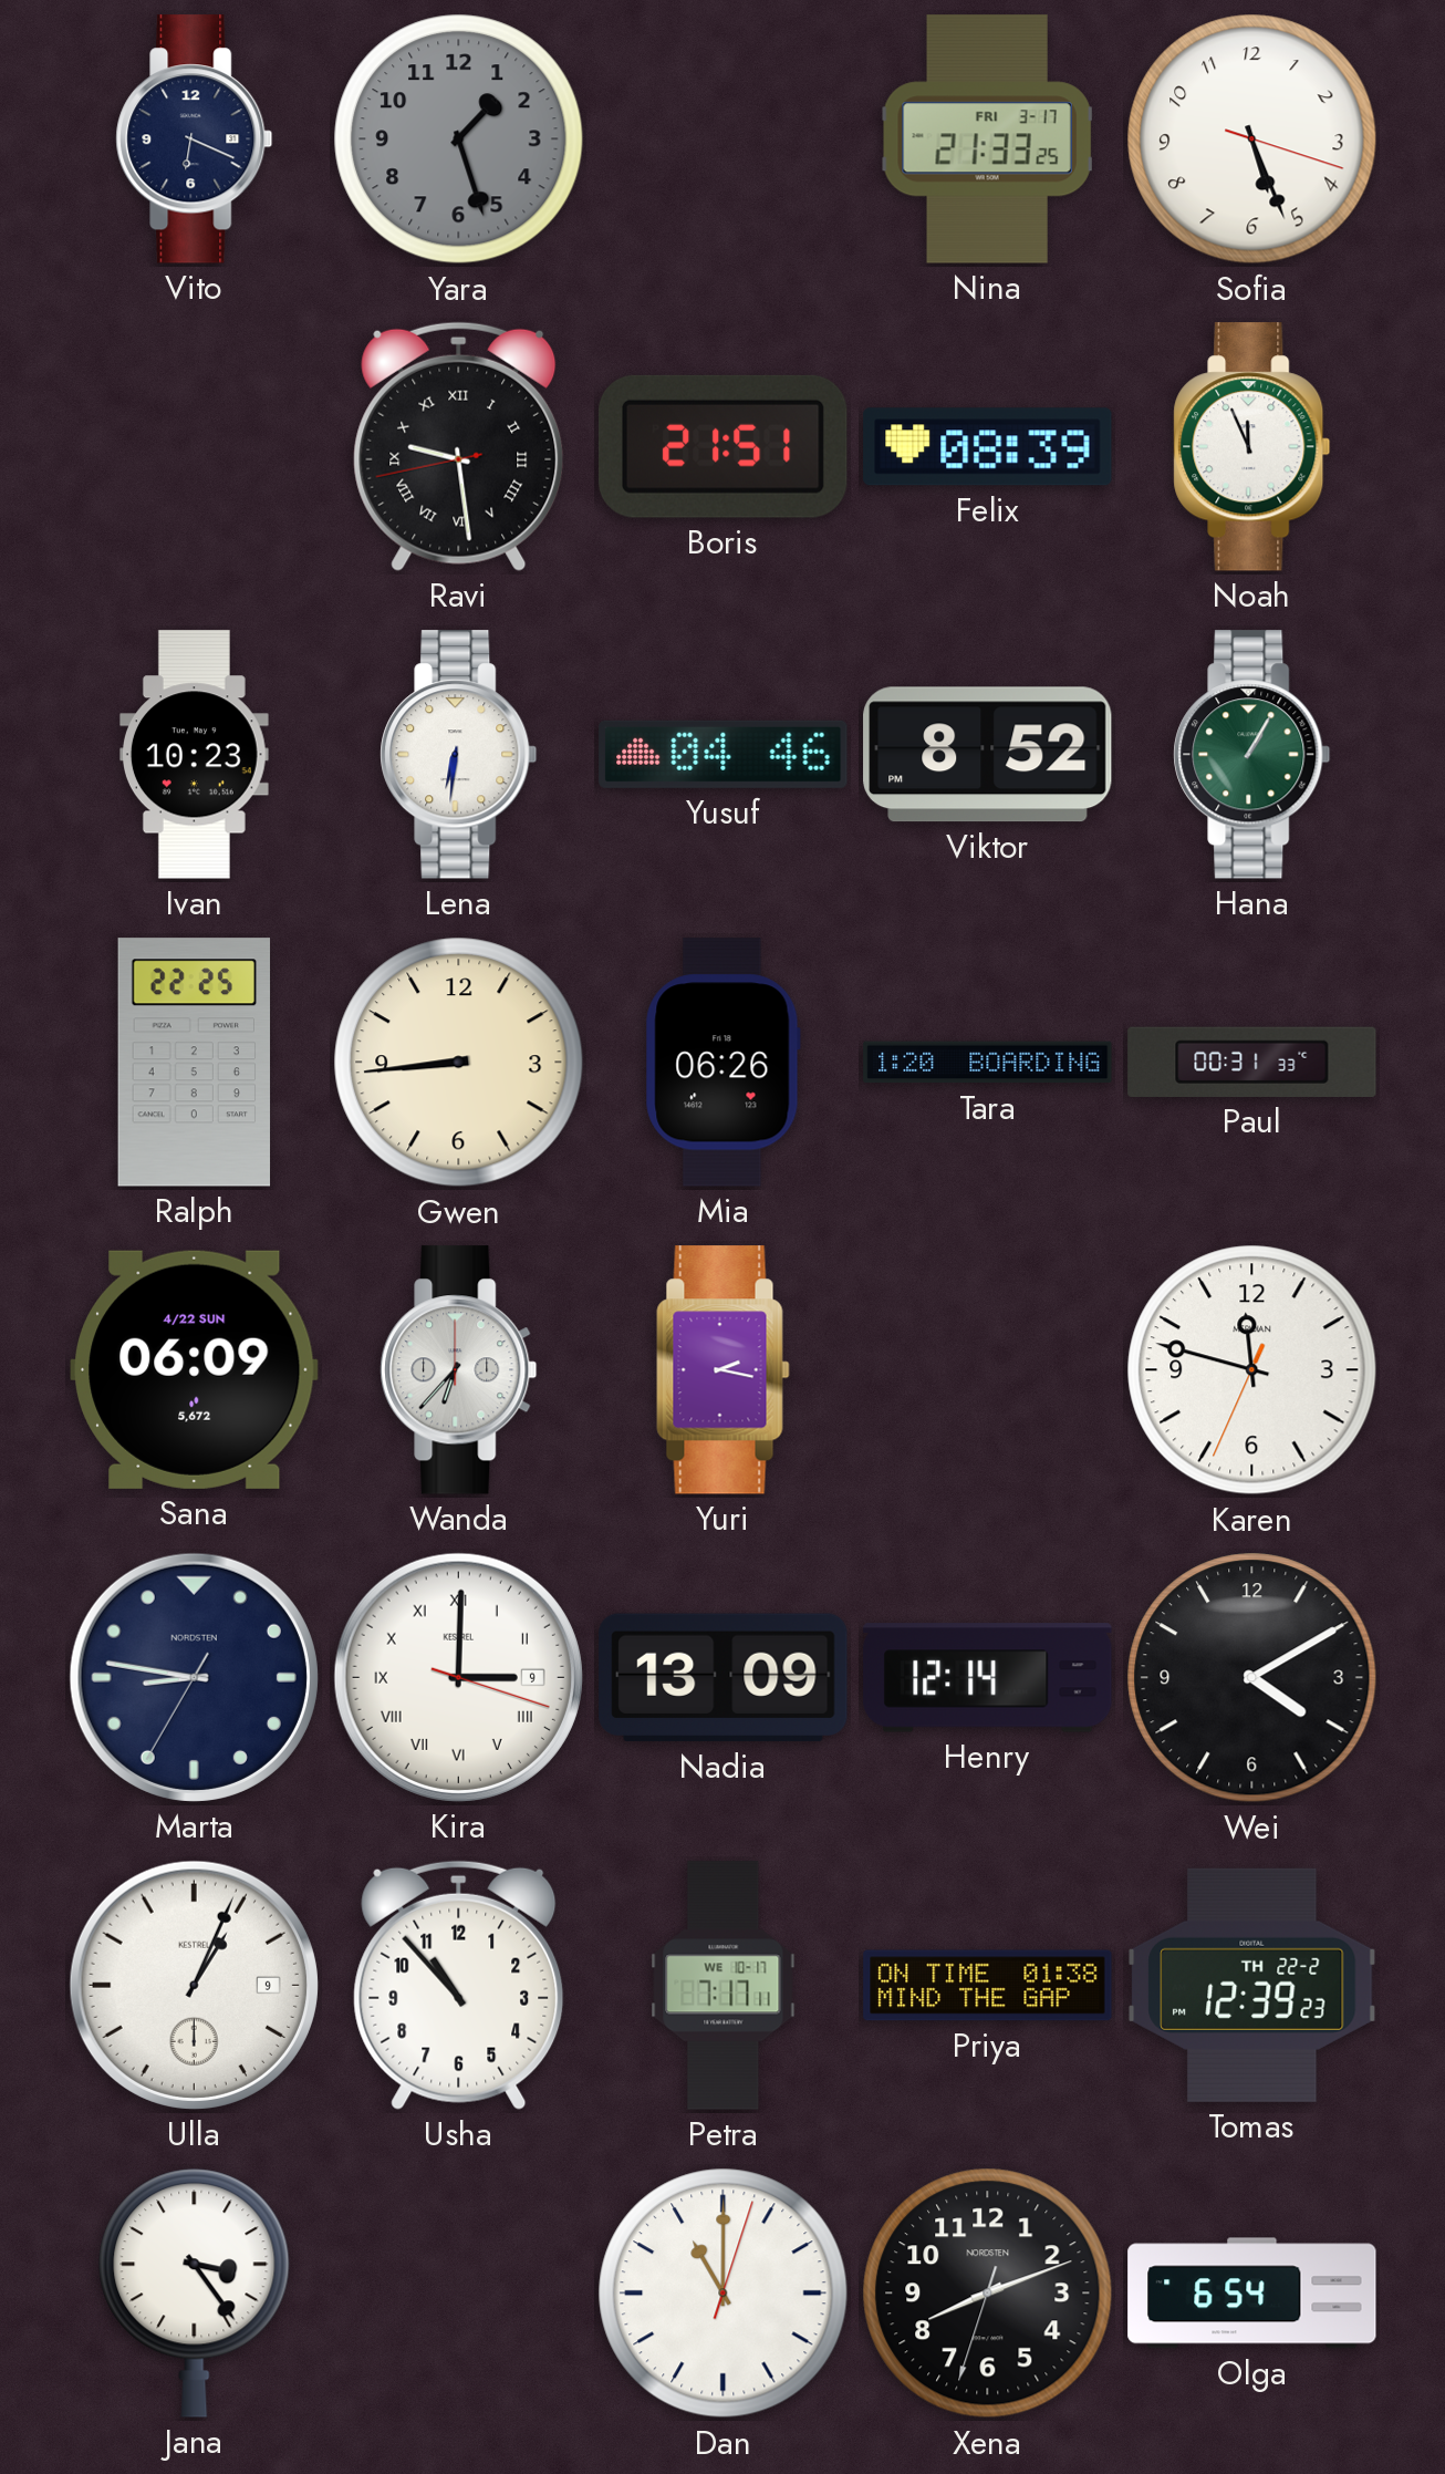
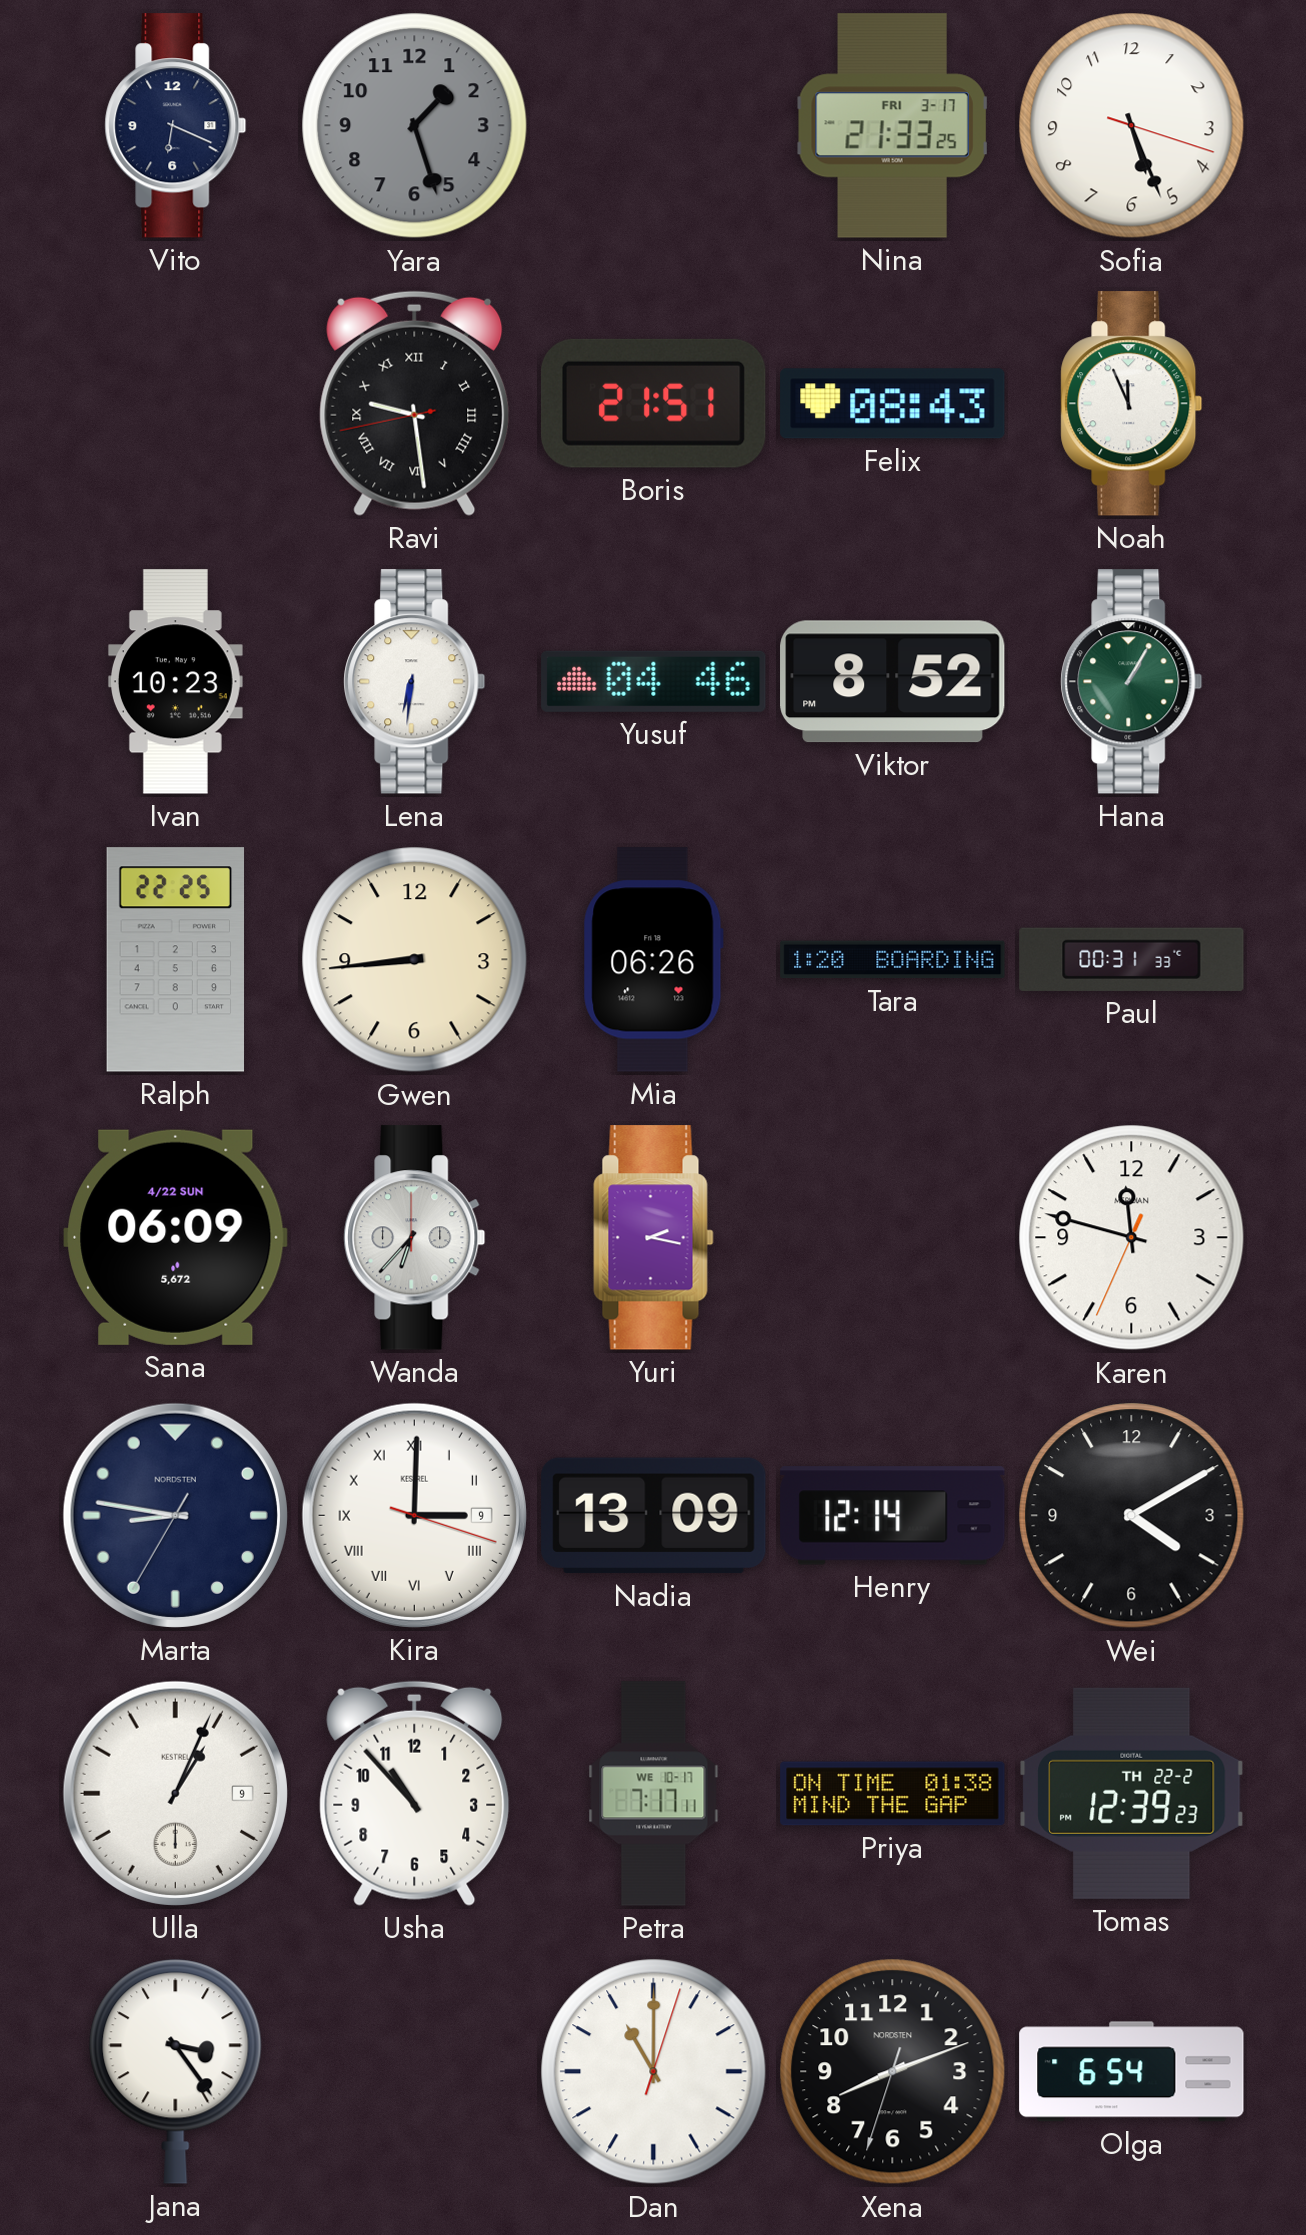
Felix: 08:39 -> 08:43 (893, 404)
